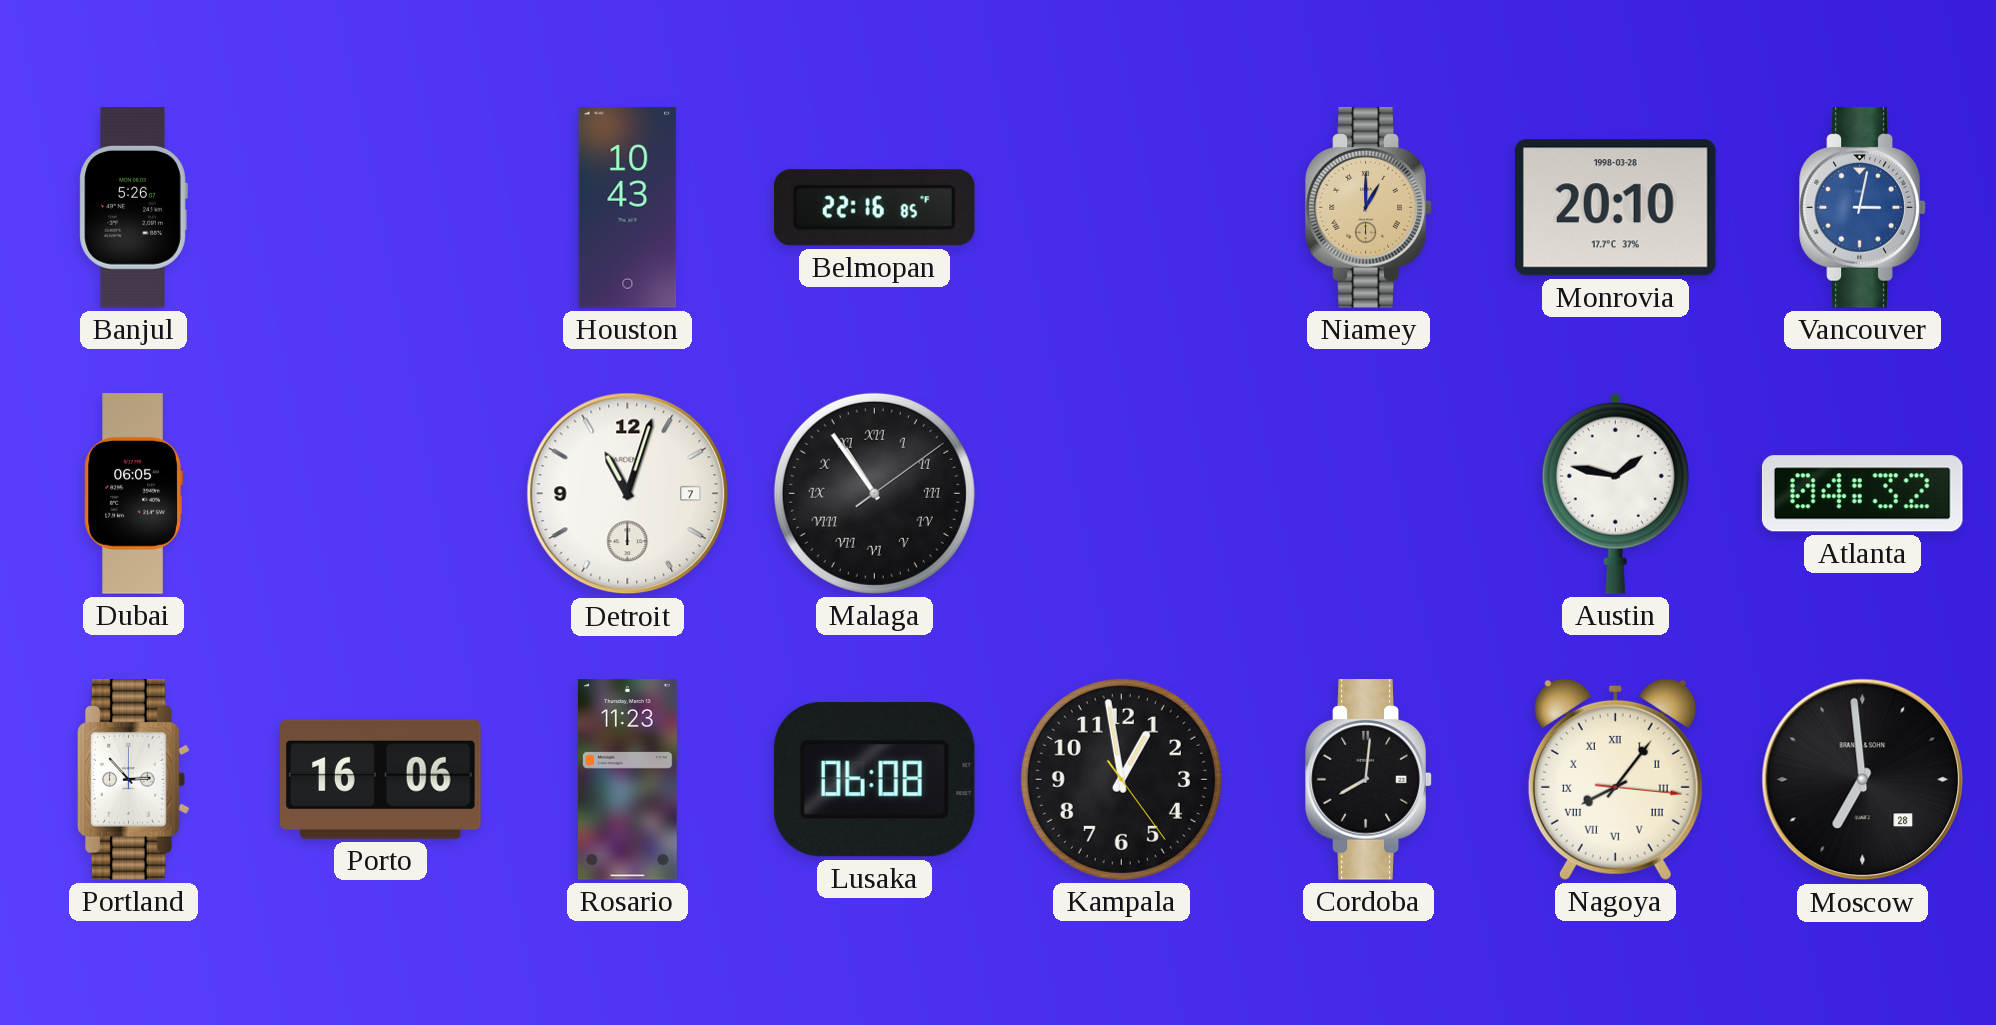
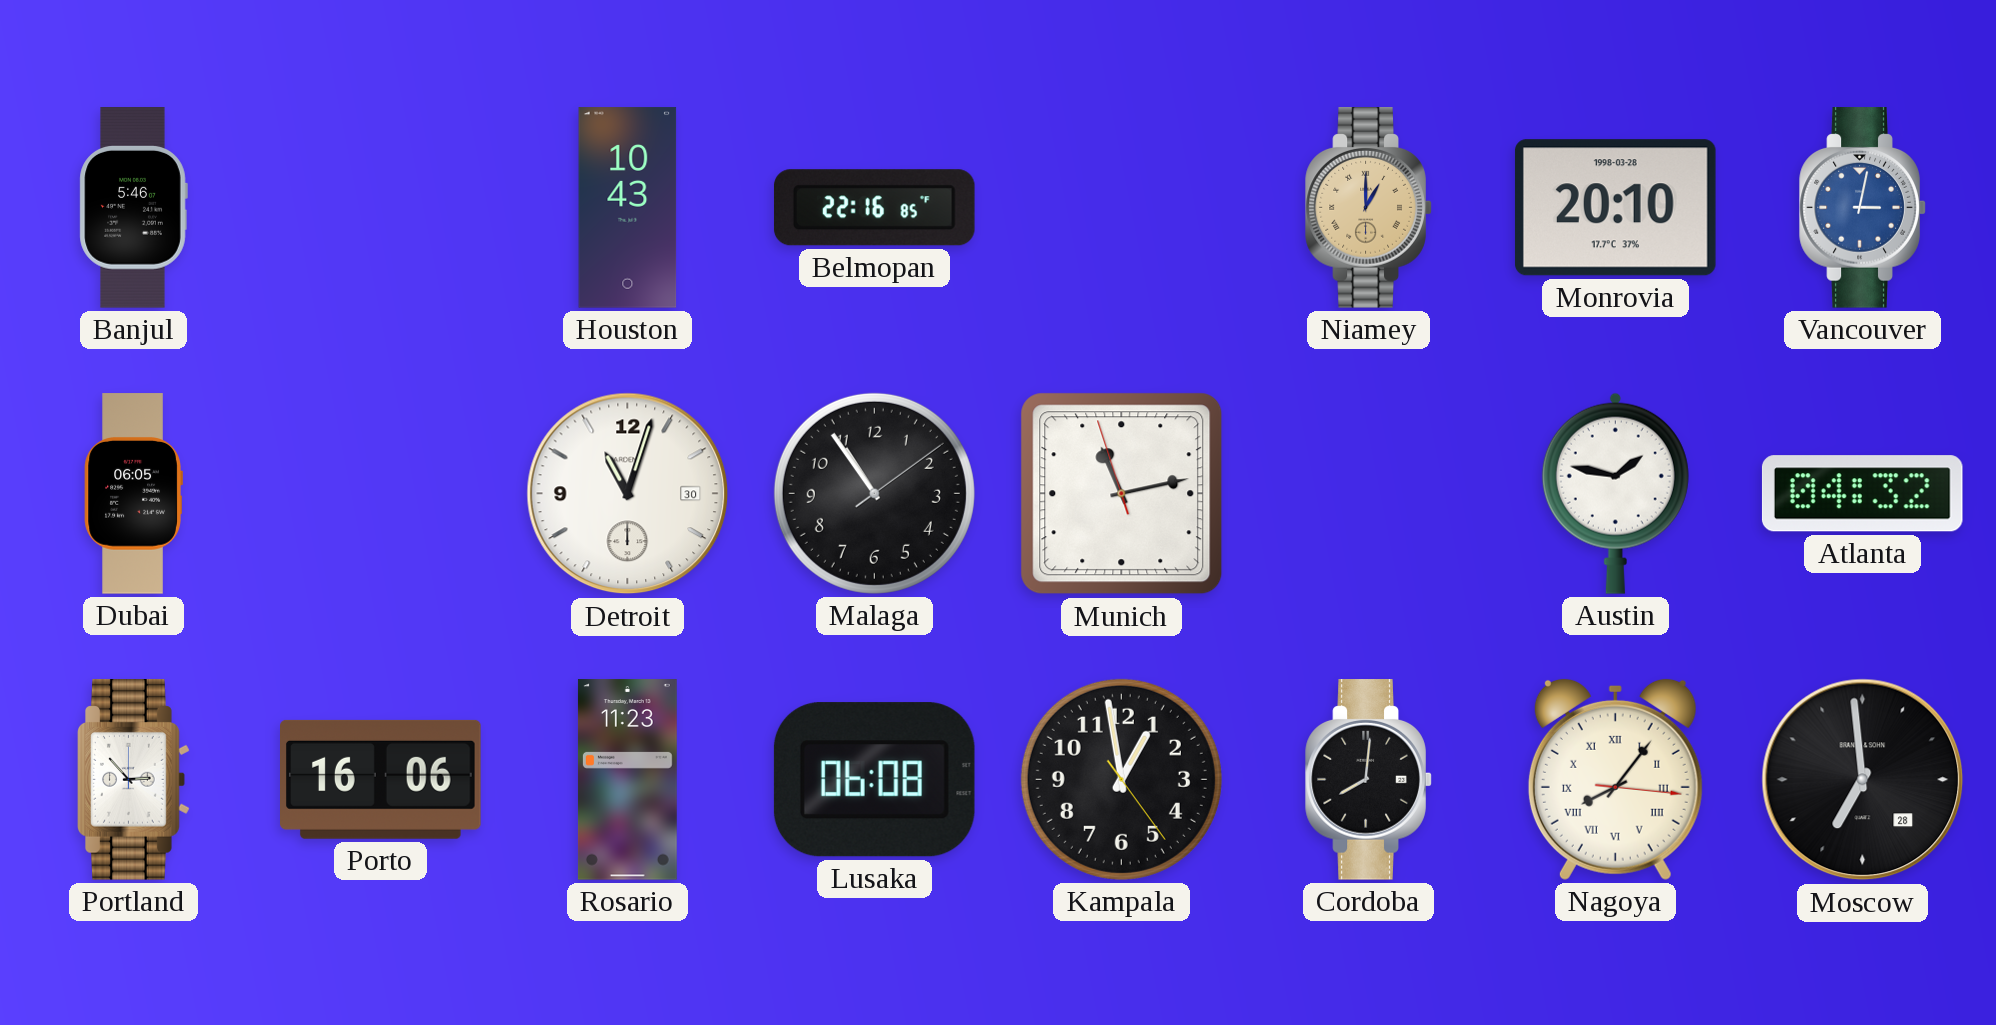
Banjul: 5:26 -> 5:46 (133, 208)
Detroit date: 7 -> 30 (628, 494)
Malaga numerals: Roman -> Arabic (874, 493)
Munich: none -> 11:12 (1122, 494)
